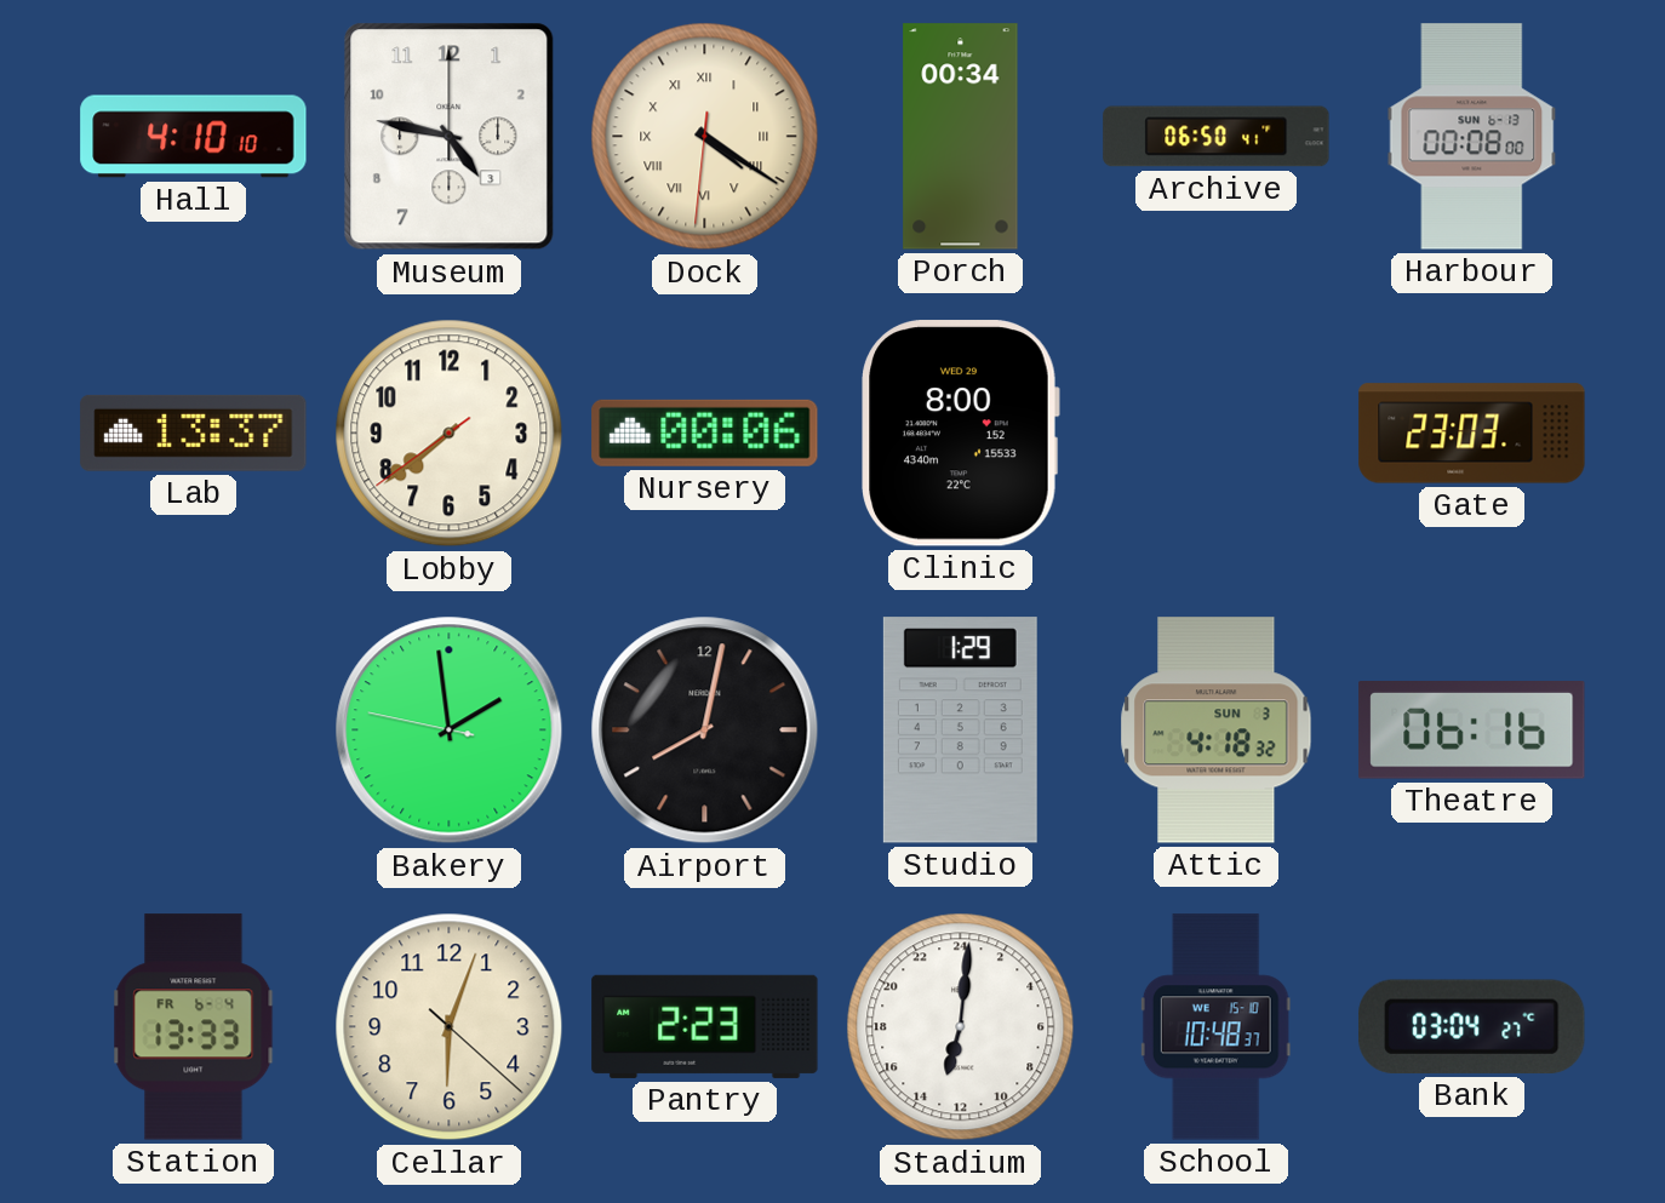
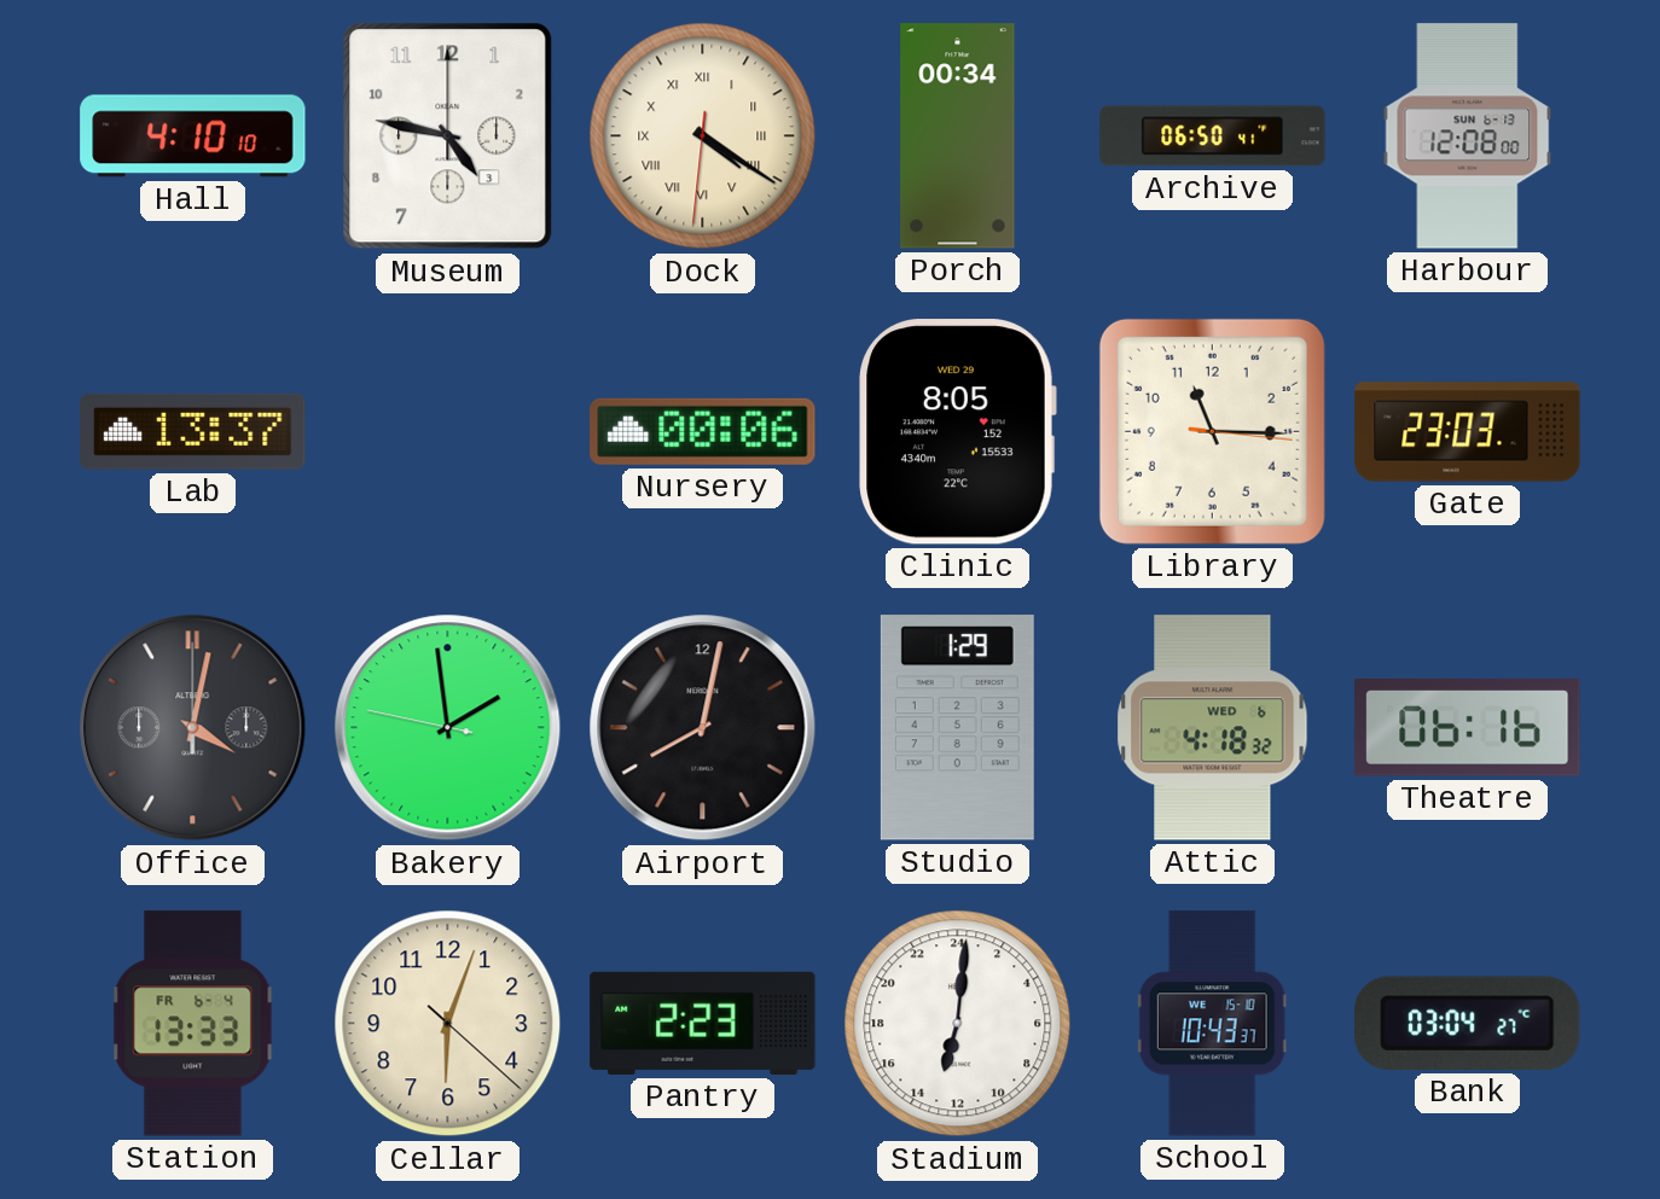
Harbour: 00:08 -> 12:08 (1468, 136)
Lobby: 7:38 -> none (450, 434)
Clinic: 8:00 -> 8:05 (957, 432)
Library: none -> 11:15 (1212, 431)
Office: none -> 4:02 (193, 728)
Attic date: SUN 3 -> WED 6 (1213, 728)
School: 10:48 -> 10:43 (1212, 1024)
